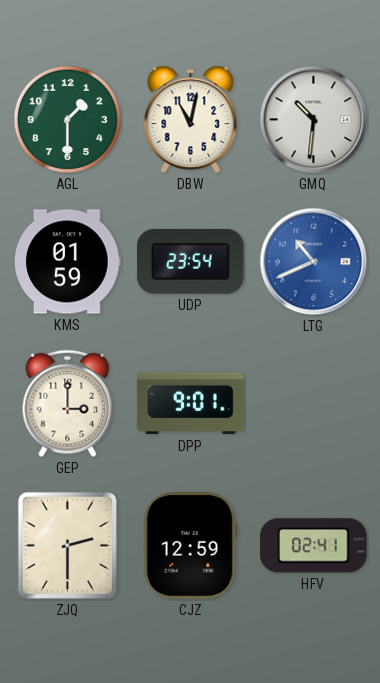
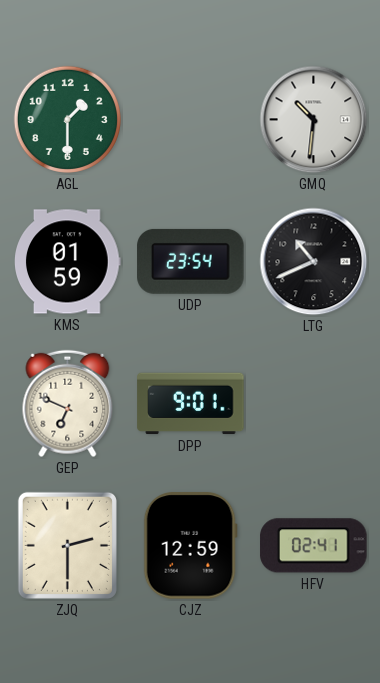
DBW: 11:02 -> none (191, 119)
LTG dial: blue -> black (314, 262)
GEP: 3:00 -> 6:49 (68, 404)
